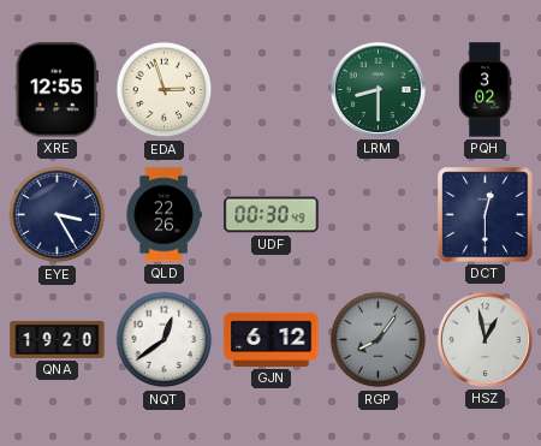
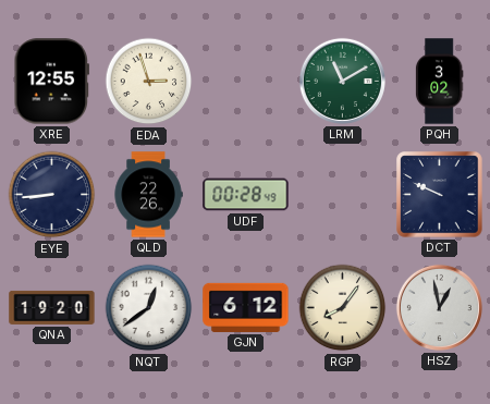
LRM: 8:30 -> 11:10 (342, 81)
EYE: 3:25 -> 8:44 (52, 195)
UDF: 00:30 -> 00:28 (246, 195)
DCT: 12:30 -> 9:49 (440, 195)
RGP dial: grey -> cream (343, 308)
